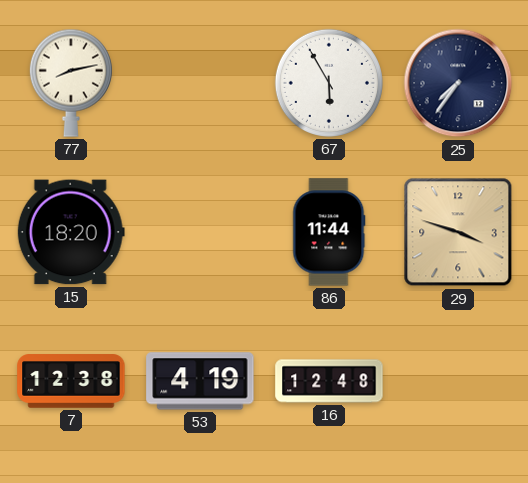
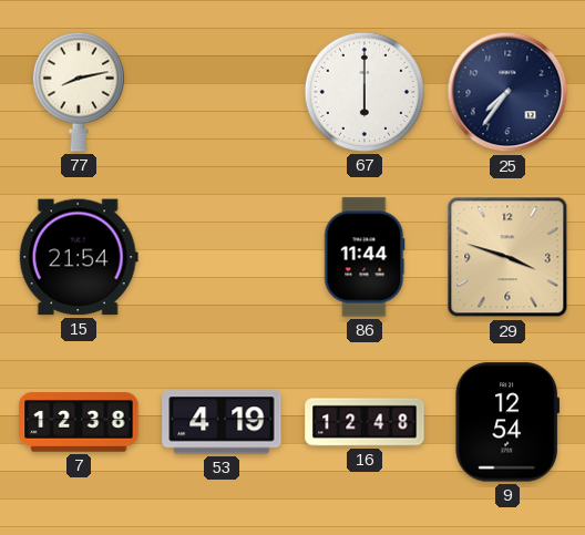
67: 5:55 -> 6:00 (365, 92)
15: 18:20 -> 21:54 (79, 257)
9: none -> 12:54 (507, 422)
